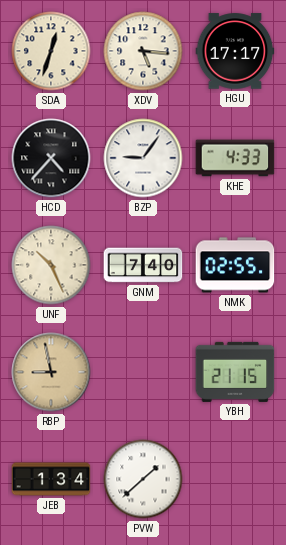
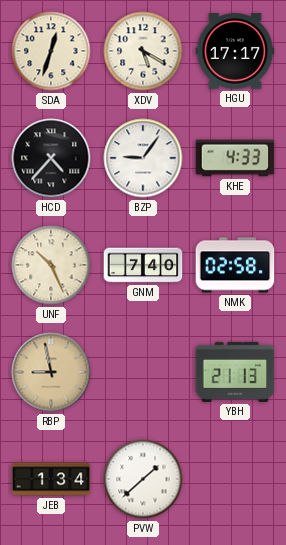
XDV: 5:16 -> 5:20 (143, 51)
NMK: 02:55 -> 02:58 (235, 265)
YBH: 21:15 -> 21:13 (235, 372)
